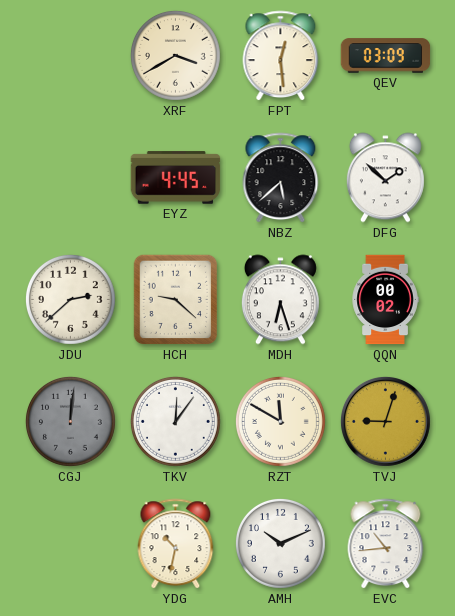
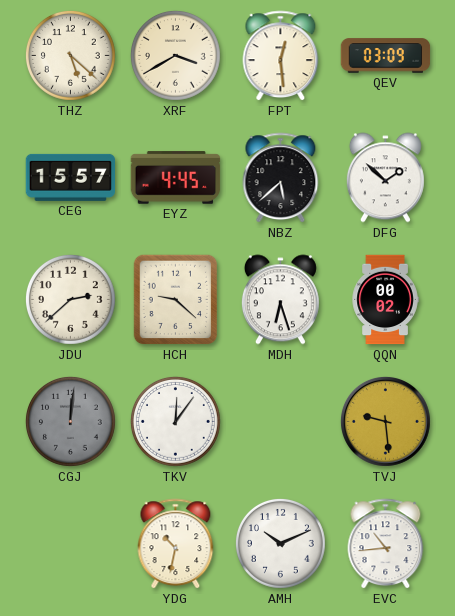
THZ: none -> 5:22 (71, 56)
CEG: none -> 15:57 (71, 177)
RZT: 11:50 -> none (281, 422)
TVJ: 9:03 -> 9:29 (385, 421)
